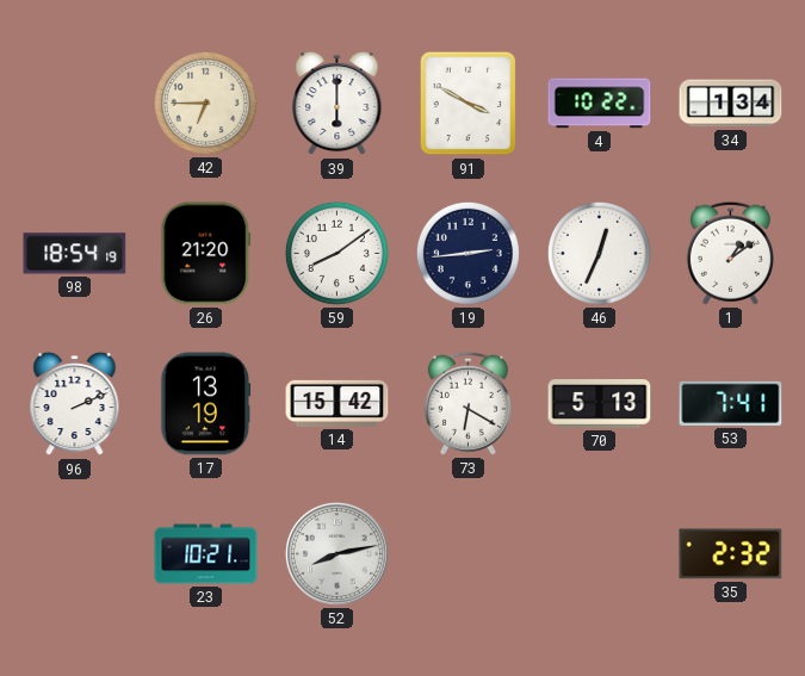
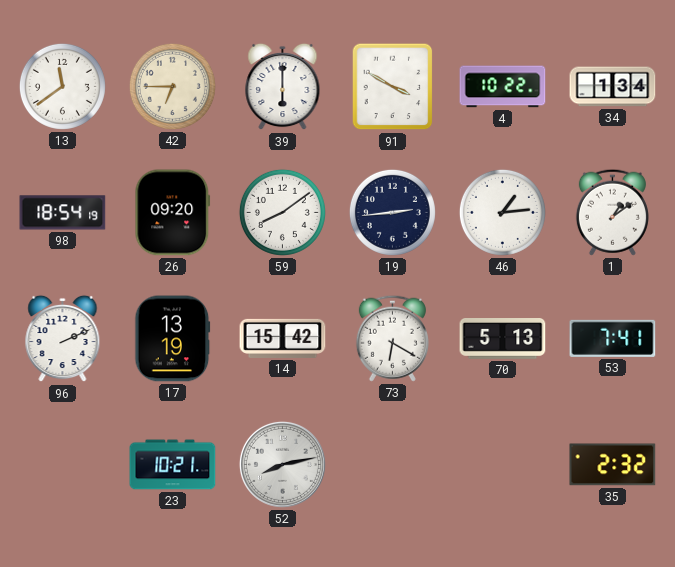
13: none -> 11:39 (62, 86)
26: 21:20 -> 09:20 (173, 213)
46: 12:34 -> 1:14 (502, 212)
